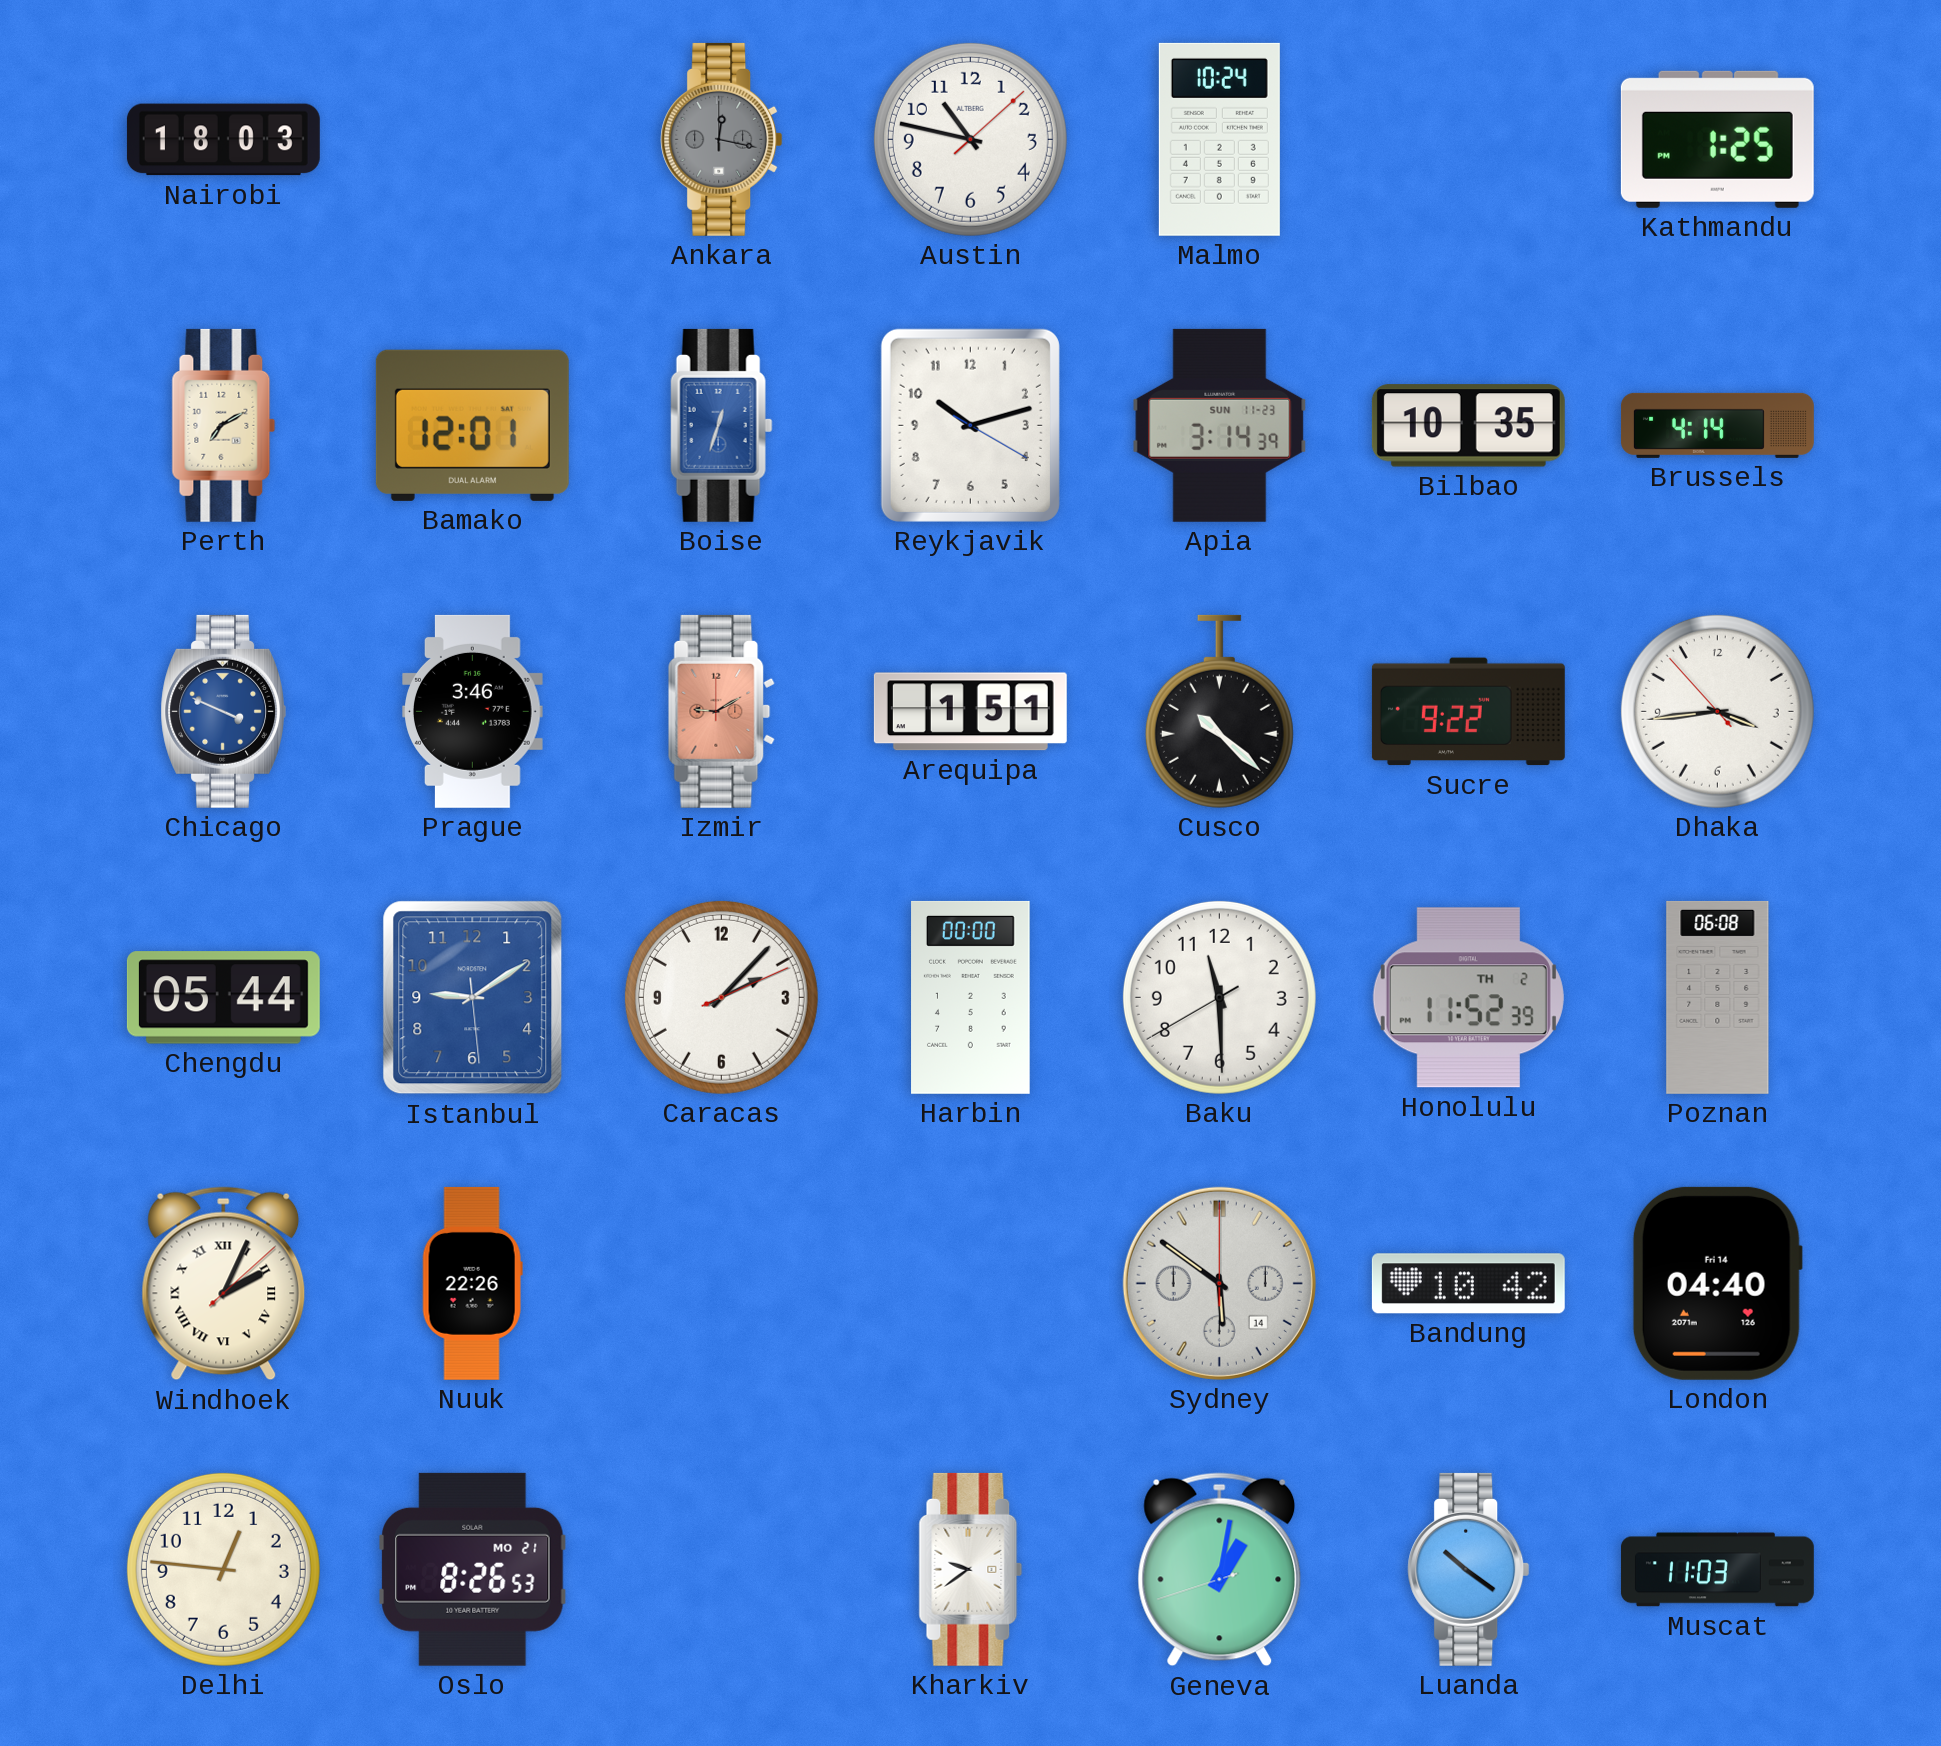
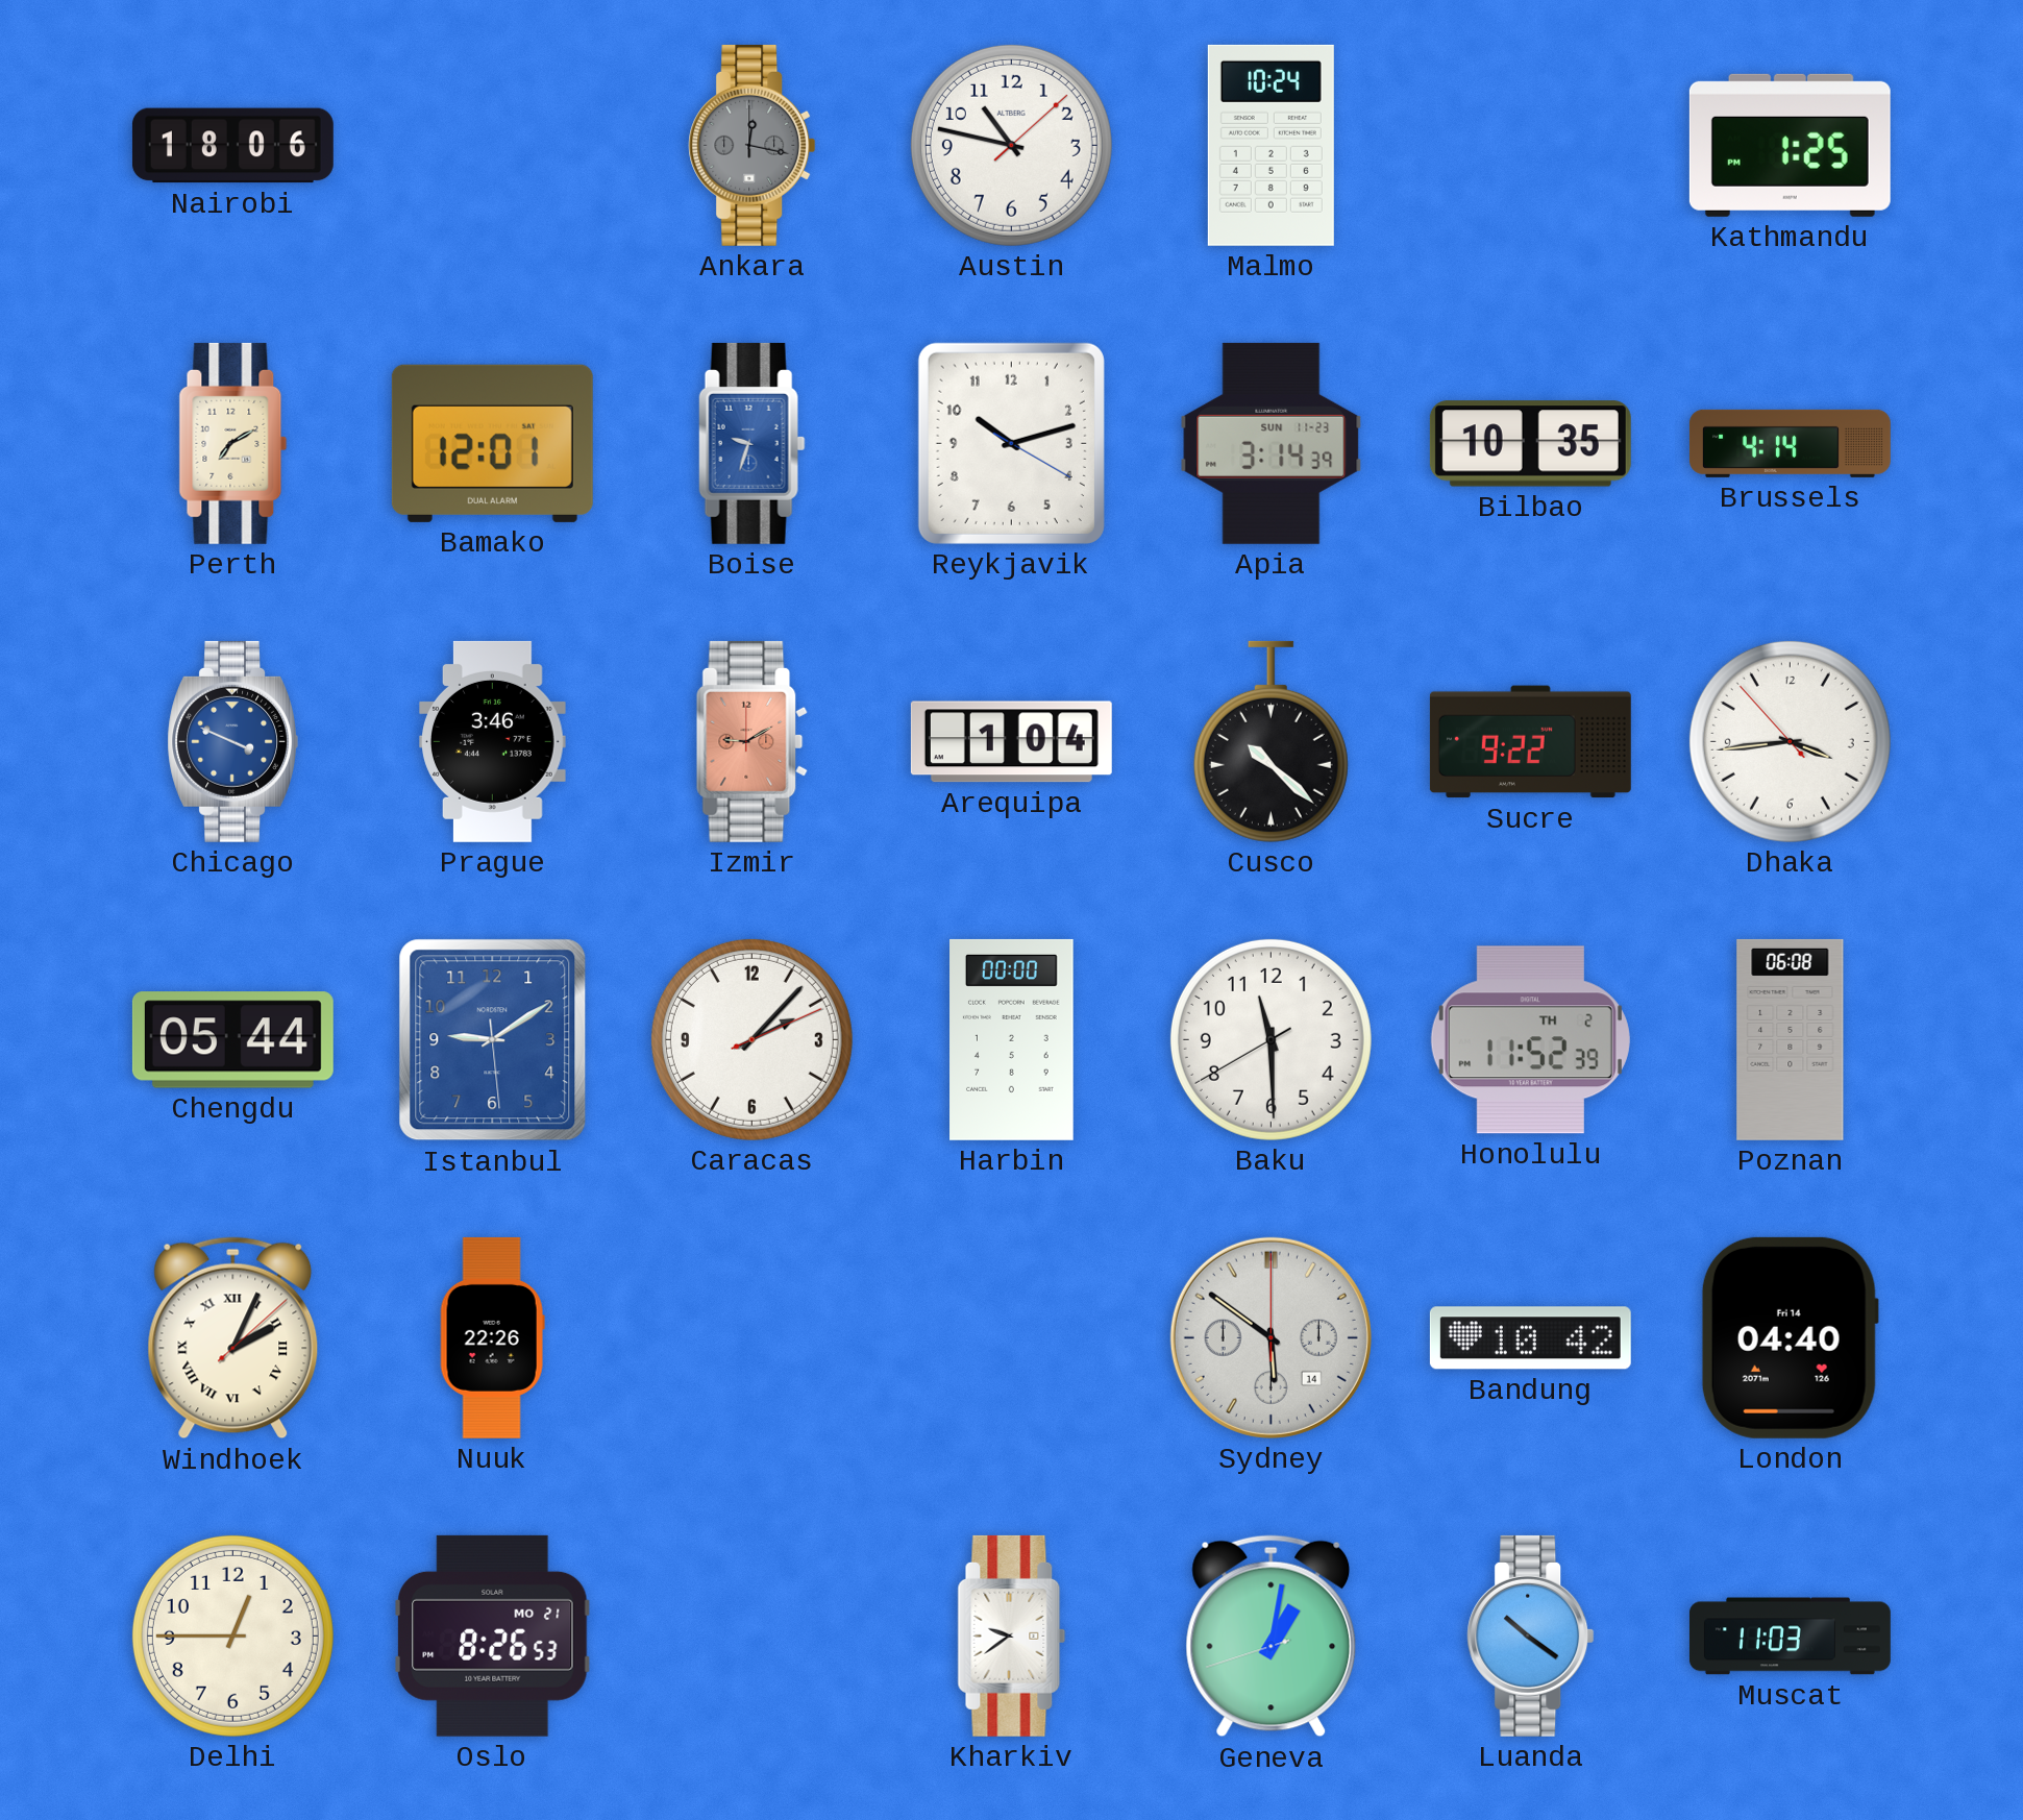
Nairobi: 18:03 -> 18:06 (232, 146)
Boise: 12:33 -> 9:33 (753, 443)
Arequipa: 1:51 -> 1:04 (1011, 742)
Delhi: 12:46 -> 12:45 (232, 1635)
